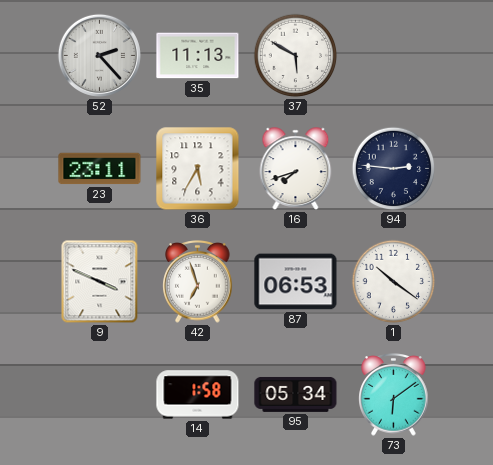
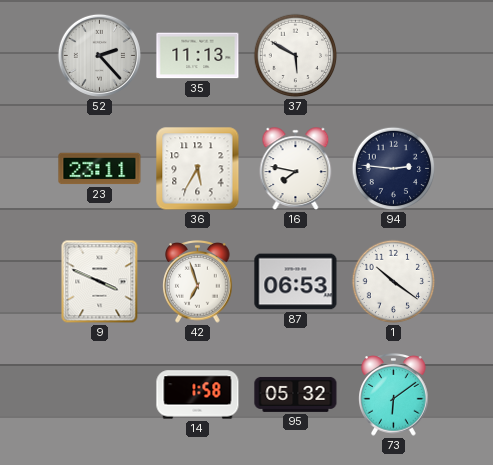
16: 7:42 -> 7:47 (296, 169)
95: 05:34 -> 05:32 (296, 394)
